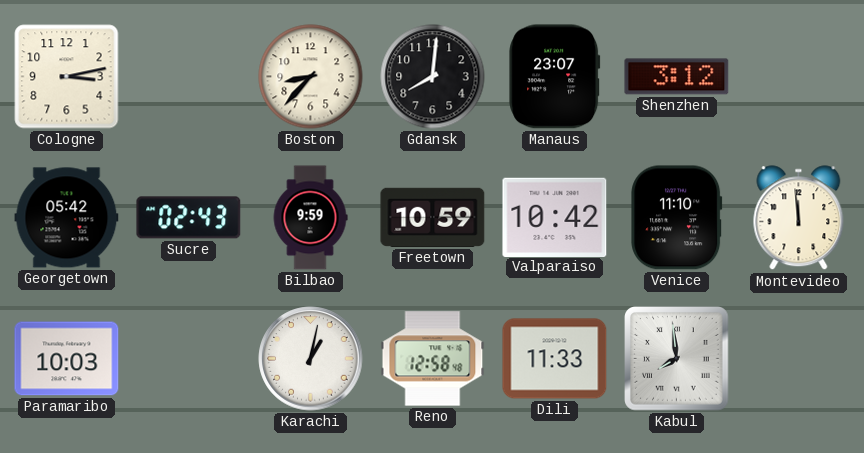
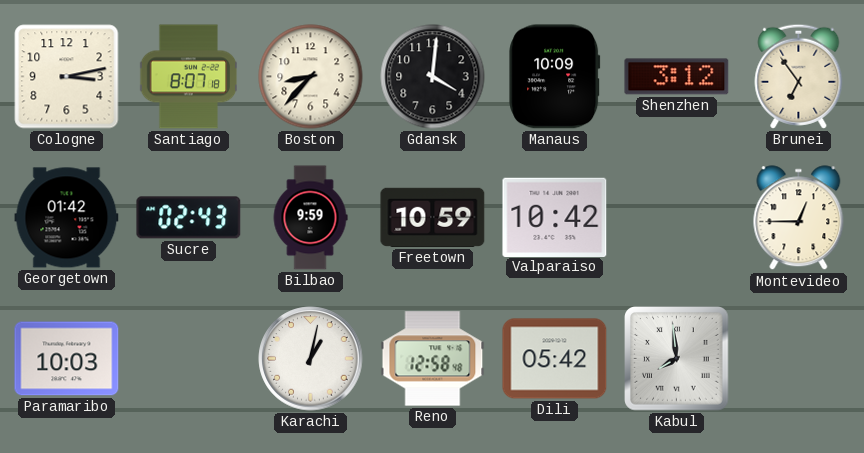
Santiago: none -> 8:07 (189, 77)
Gdansk: 8:01 -> 4:01 (433, 77)
Manaus: 23:07 -> 10:09 (555, 77)
Brunei: none -> 6:54 (799, 76)
Georgetown: 05:42 -> 01:42 (67, 218)
Venice: 11:10 -> none (677, 218)
Montevideo: 11:59 -> 12:45 (799, 218)
Dili: 11:33 -> 05:42 (555, 359)
